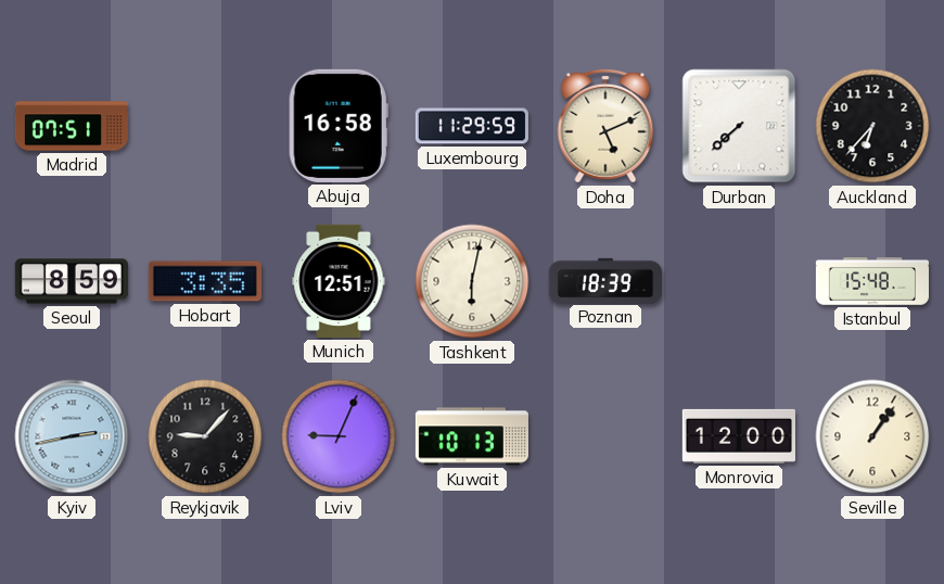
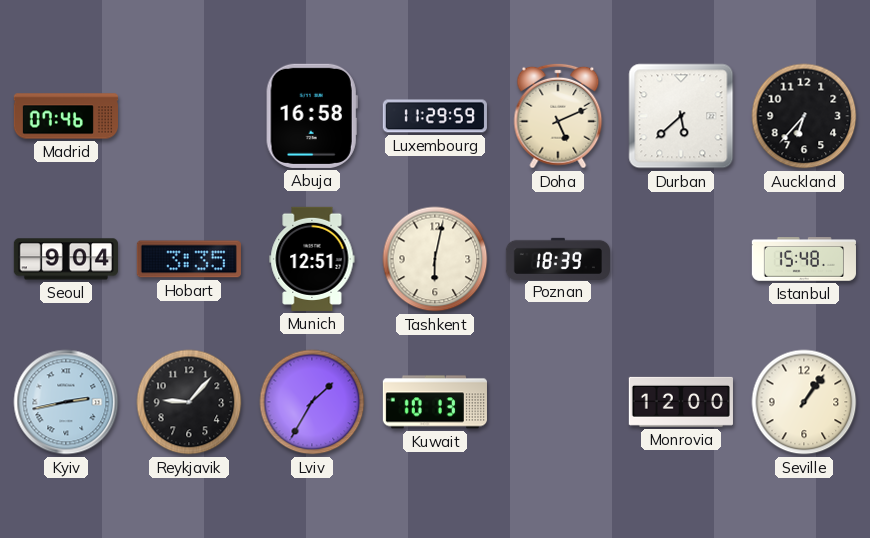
Madrid: 07:51 -> 07:46 (65, 116)
Durban: 7:38 -> 5:38 (681, 116)
Seoul: 8:59 -> 9:04 (66, 259)
Lviv: 9:04 -> 1:35 (312, 402)
